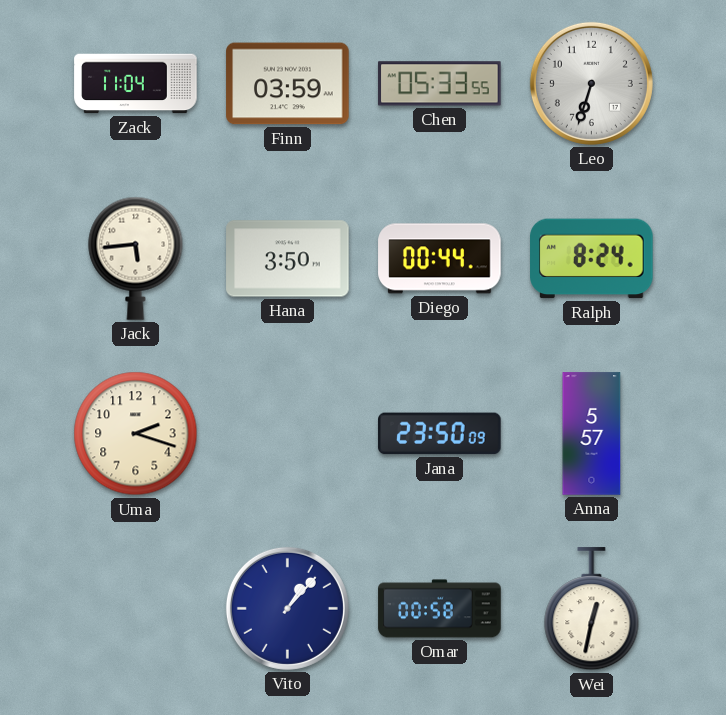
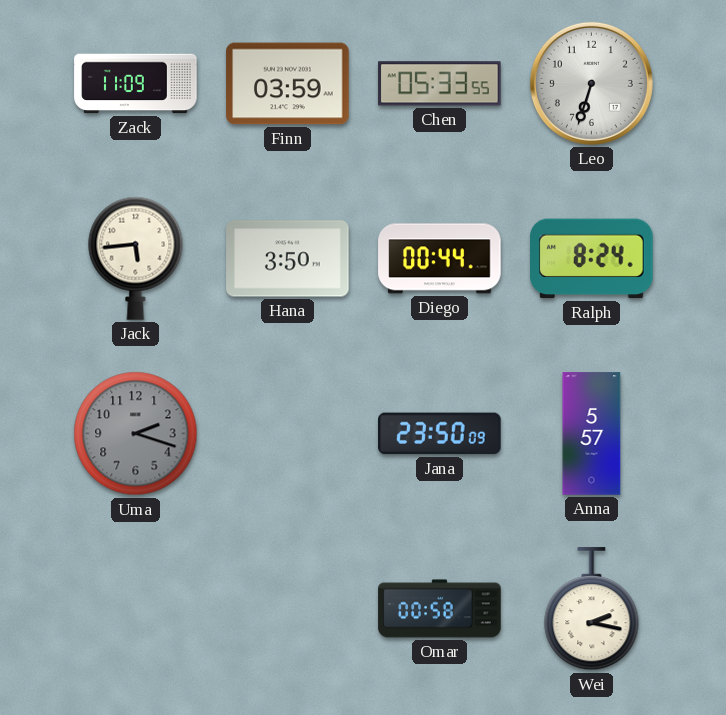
Zack: 11:04 -> 11:09 (136, 84)
Uma dial: cream -> grey (136, 434)
Vito: 1:07 -> none (287, 608)
Wei: 12:32 -> 2:17 (592, 609)
